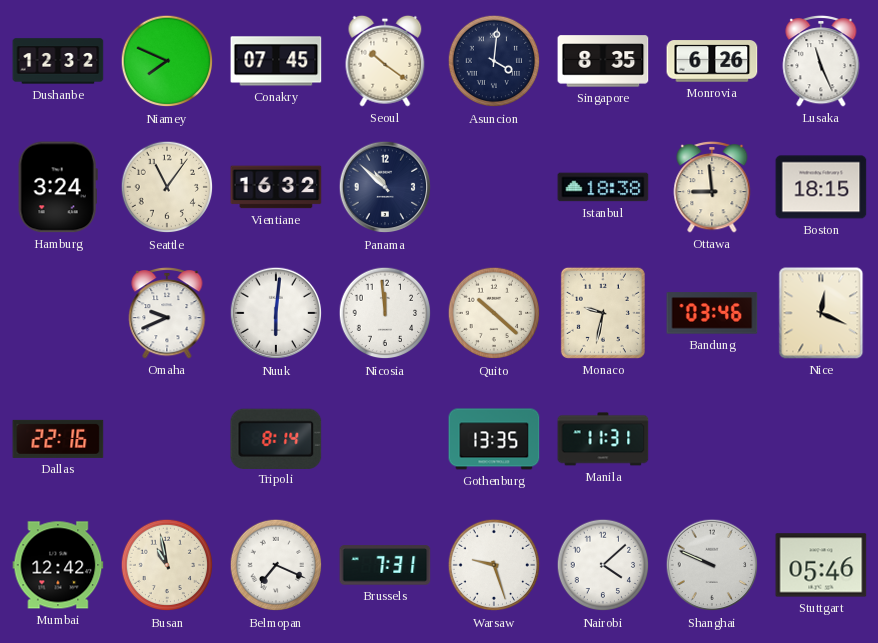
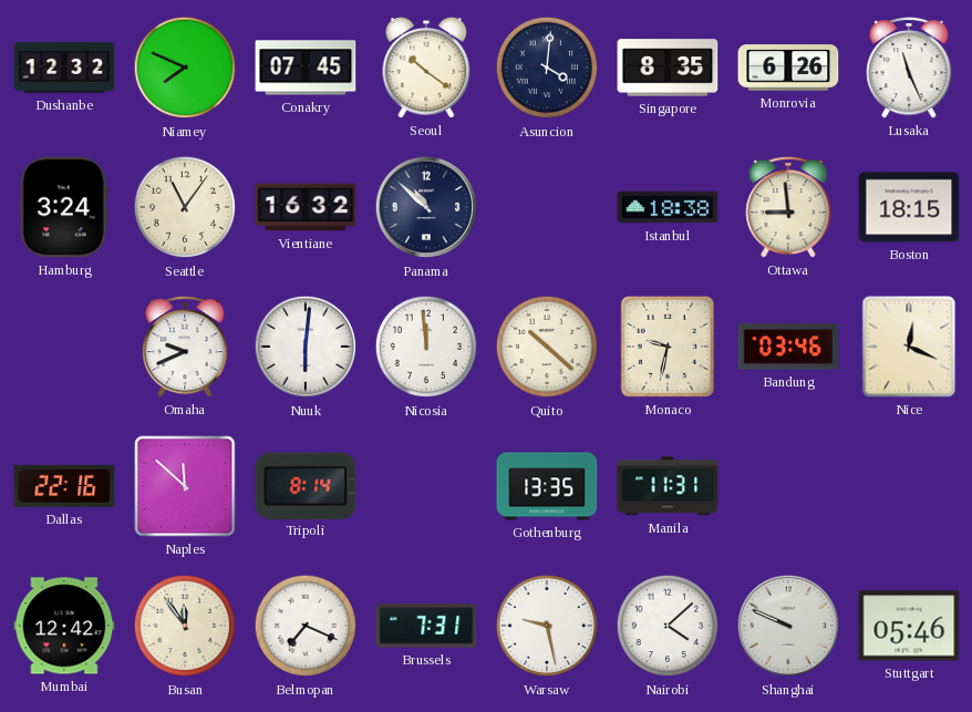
Naples: none -> 11:52 (185, 486)
Busan: 10:58 -> 11:54 (185, 626)
Warsaw: 9:27 -> 9:28 (547, 626)
